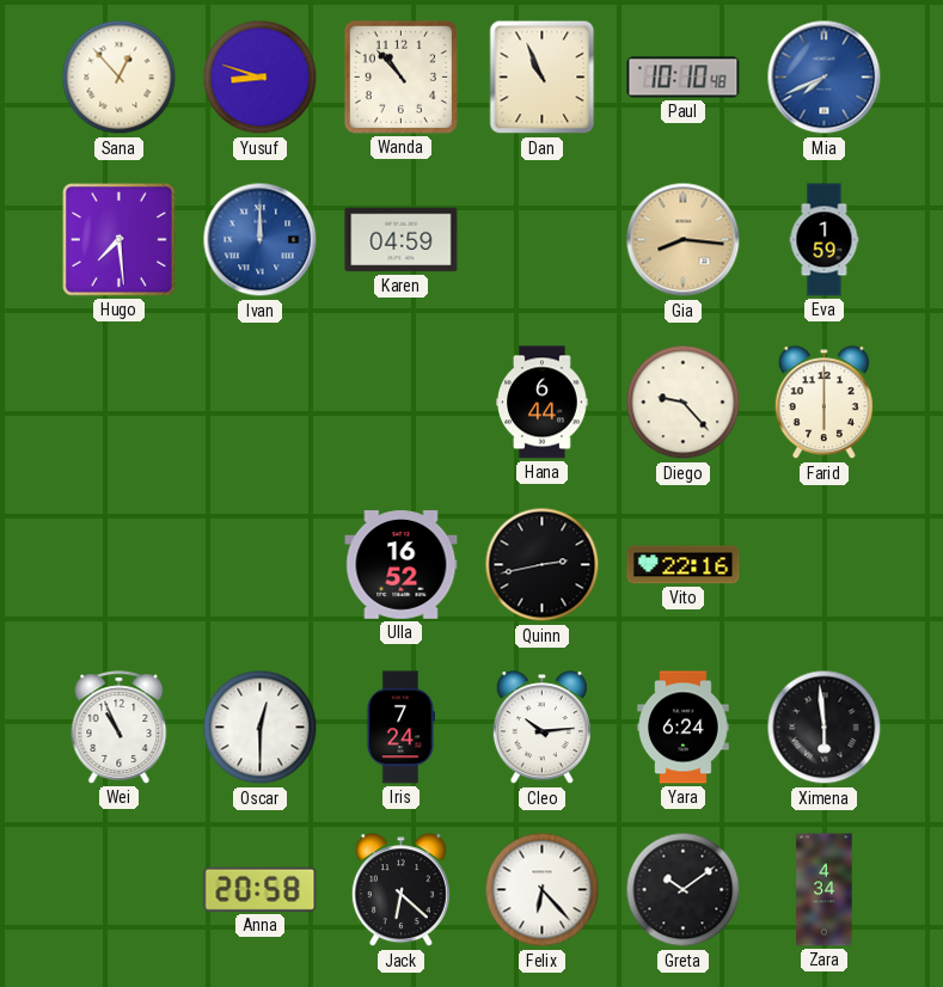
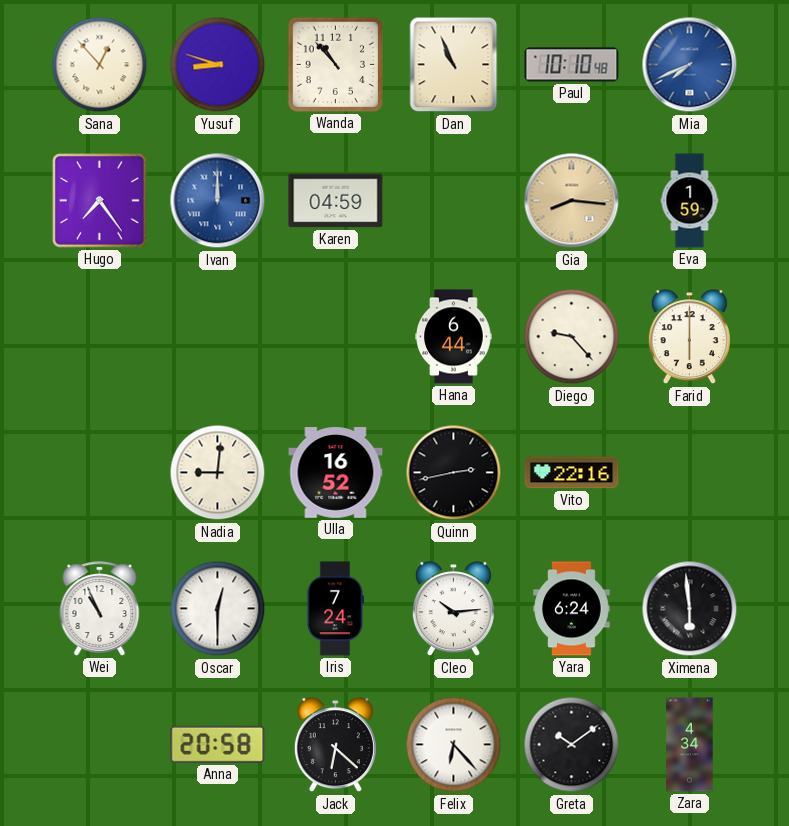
Hugo: 7:29 -> 7:24 (100, 201)
Nadia: none -> 9:01 (218, 473)
